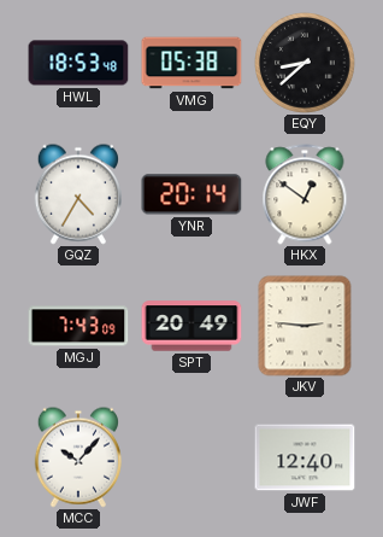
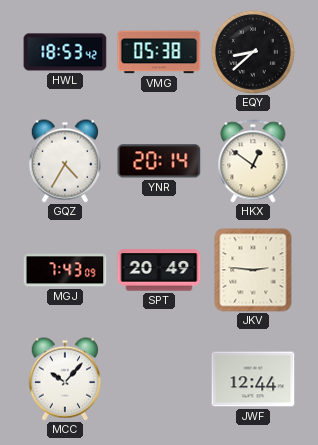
HWL: 18:53:48 -> 18:53:42 (65, 52)
JWF: 12:40 -> 12:44 (253, 379)
